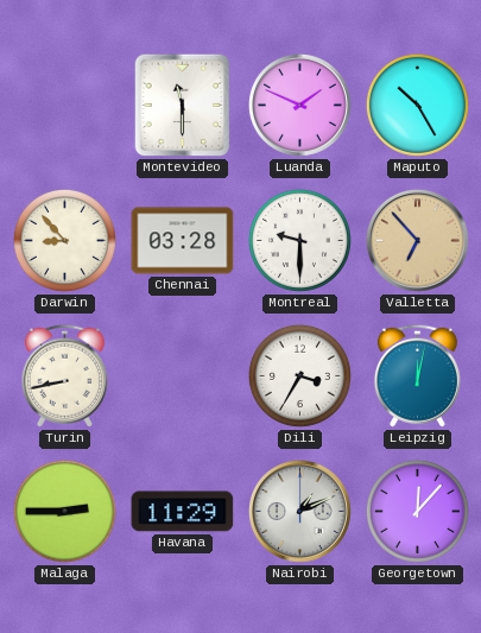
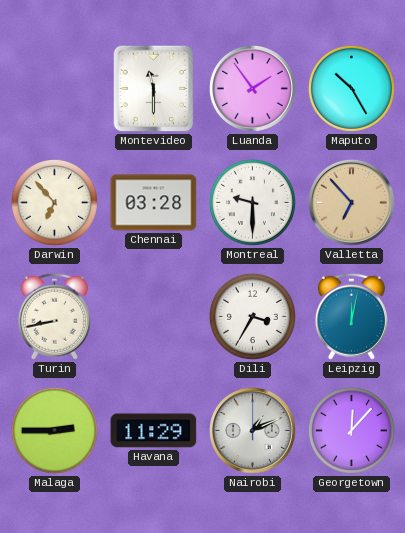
Luanda: 1:49 -> 1:54 (252, 88)
Darwin: 8:53 -> 6:53 (54, 202)
